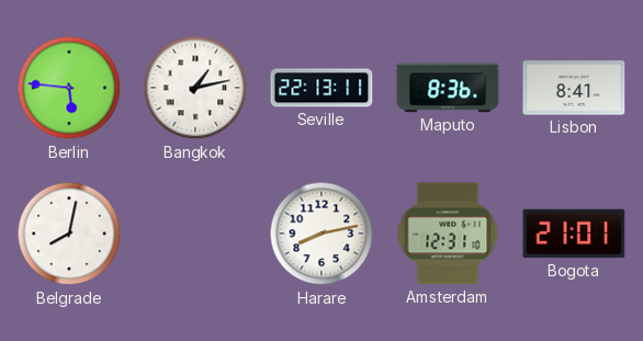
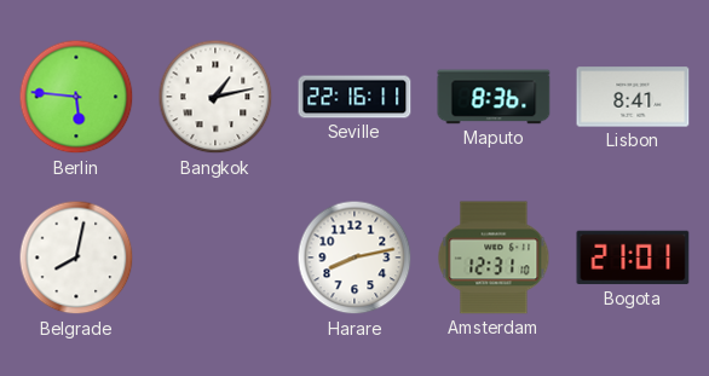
Seville: 22:13 -> 22:16 (354, 97)
